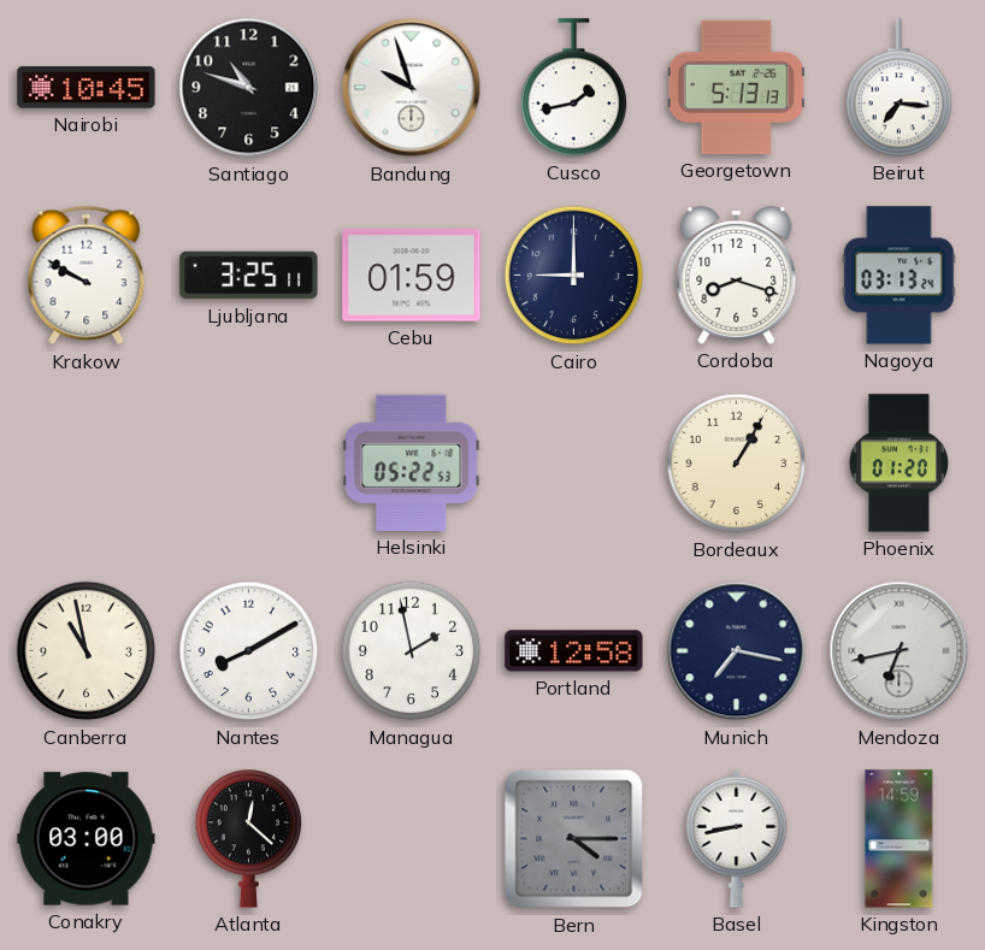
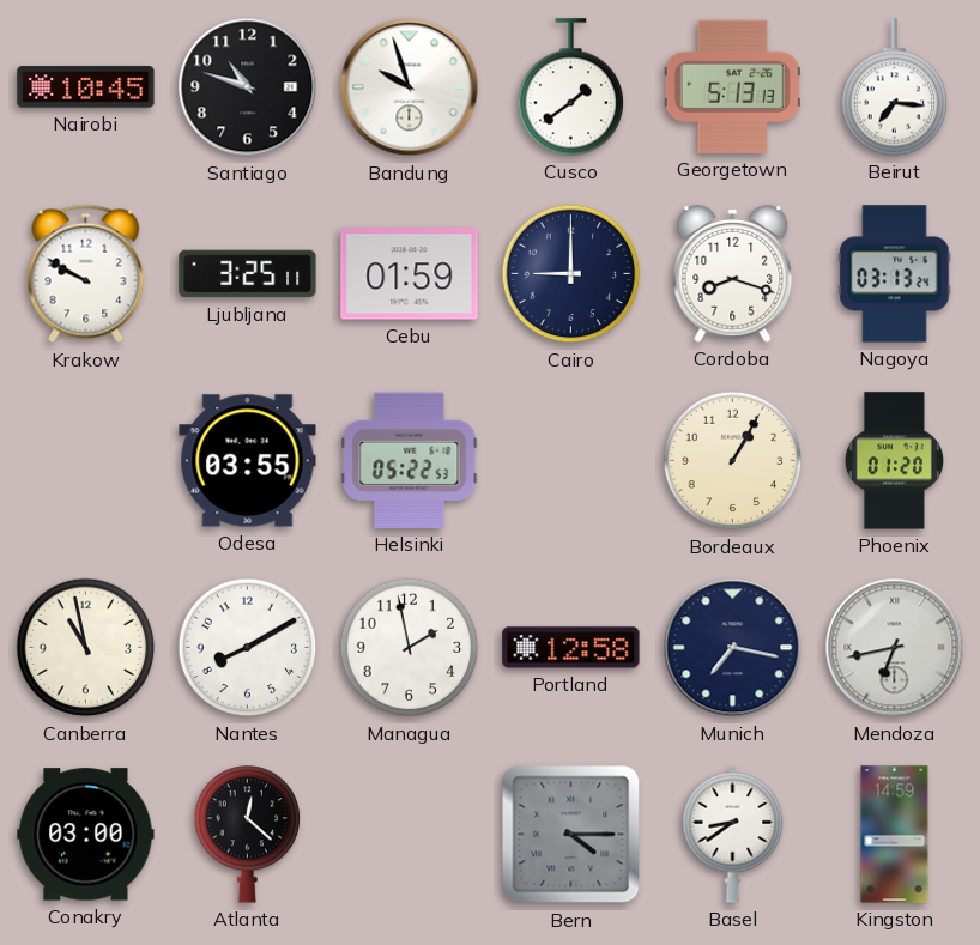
Cusco: 1:43 -> 1:39 (571, 87)
Odesa: none -> 03:55 (248, 461)
Basel: 8:43 -> 8:39 (733, 834)
